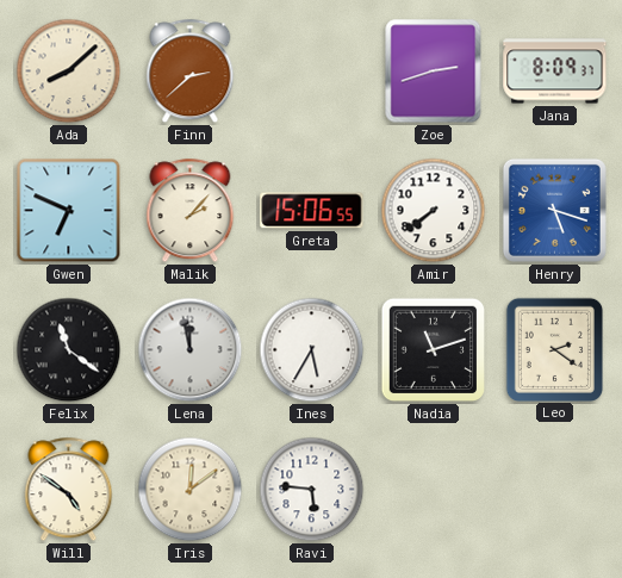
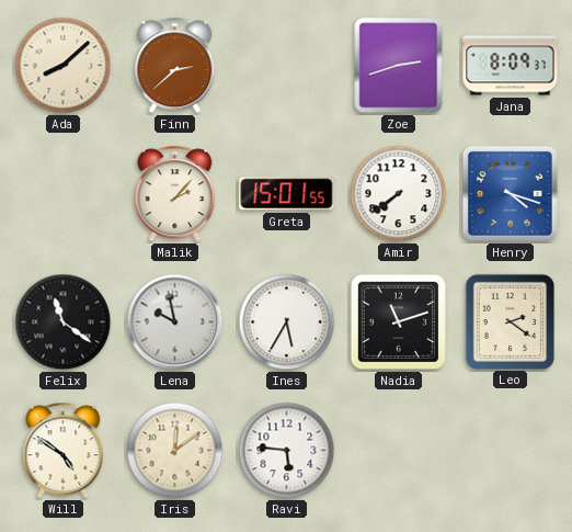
Gwen: 6:49 -> none (69, 211)
Greta: 15:06 -> 15:01 (287, 194)
Henry: 5:18 -> 4:18 (510, 193)
Lena: 11:58 -> 9:58 (175, 322)
